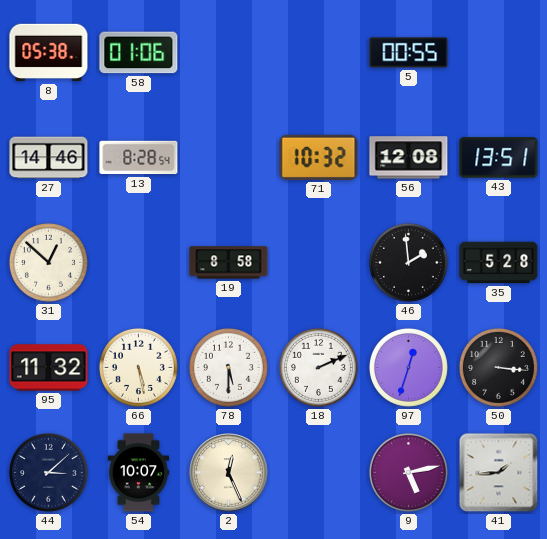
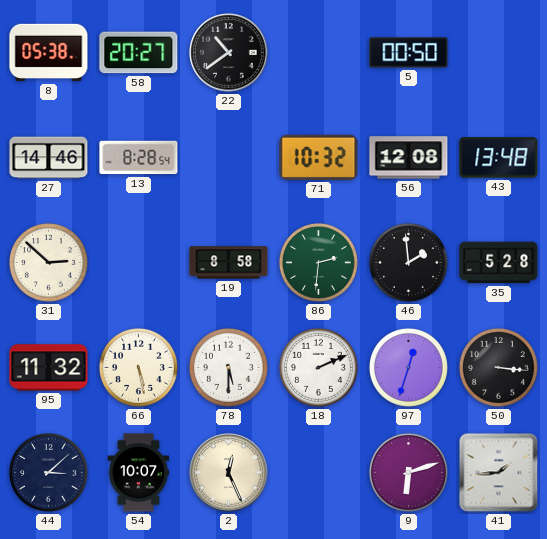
58: 01:06 -> 20:27 (139, 53)
22: none -> 10:39 (229, 53)
5: 00:55 -> 00:50 (409, 53)
43: 13:51 -> 13:48 (499, 158)
31: 12:52 -> 2:52 (48, 262)
86: none -> 2:31 (318, 262)
9: 5:13 -> 6:12 (408, 472)
